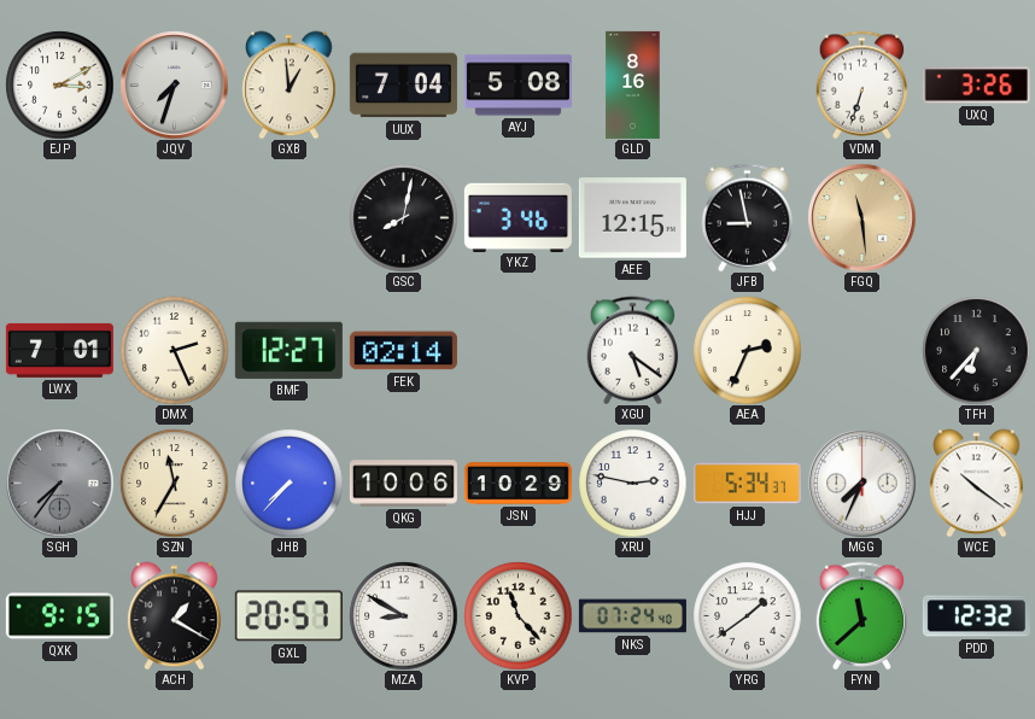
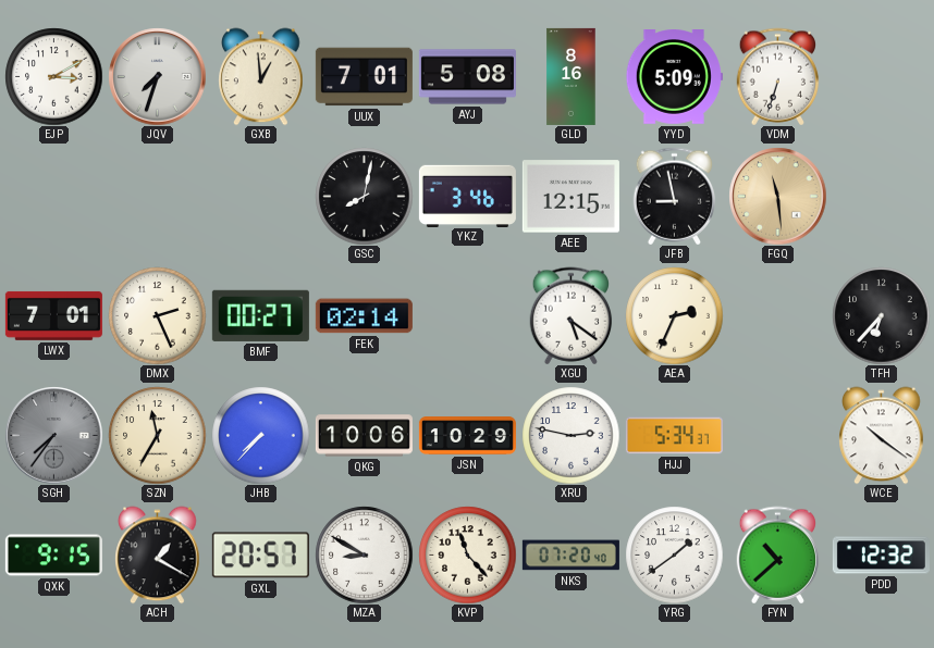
UUX: 7:04 -> 7:01 (364, 77)
YYD: none -> 5:09 (674, 77)
UXQ: 3:26 -> none (976, 86)
BMF: 12:27 -> 00:27 (260, 315)
MGG: 7:34 -> none (861, 483)
NKS: 07:24 -> 07:20 (570, 556)
FYN: 11:38 -> 10:38 (778, 554)
